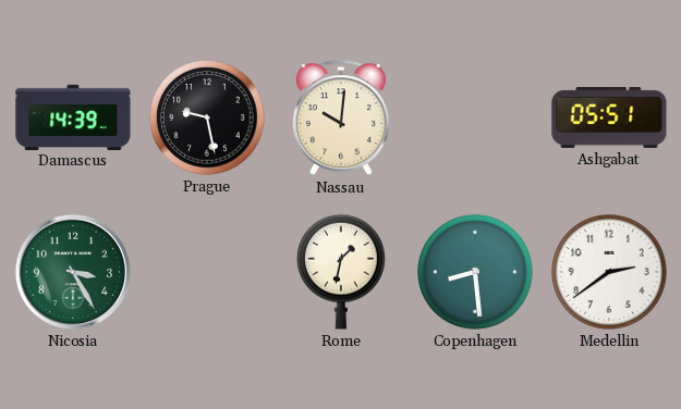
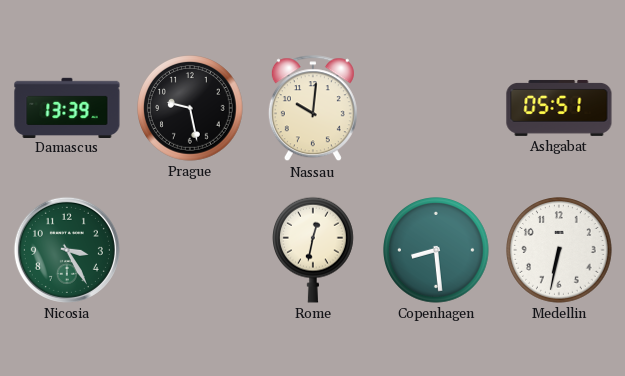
Damascus: 14:39 -> 13:39 (67, 107)
Rome: 1:32 -> 12:32 (314, 250)
Medellin: 2:39 -> 6:32 (559, 250)
